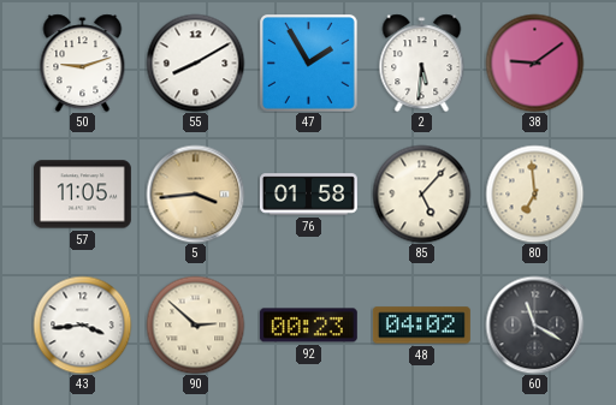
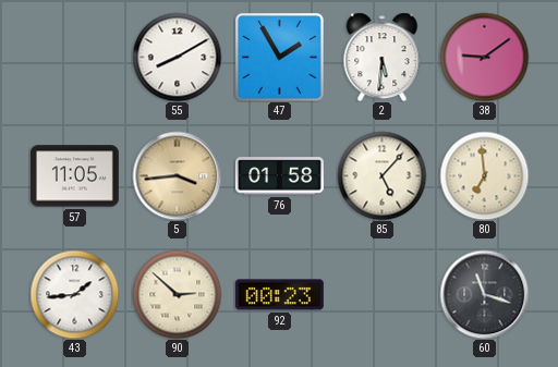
50: 9:12 -> none (83, 62)
43: 3:44 -> 1:44 (74, 294)
48: 04:02 -> none (421, 326)
60: 11:20 -> 11:18 (484, 294)
